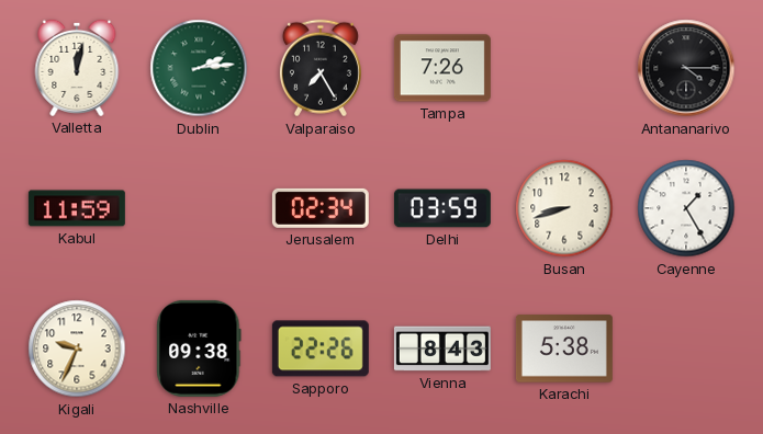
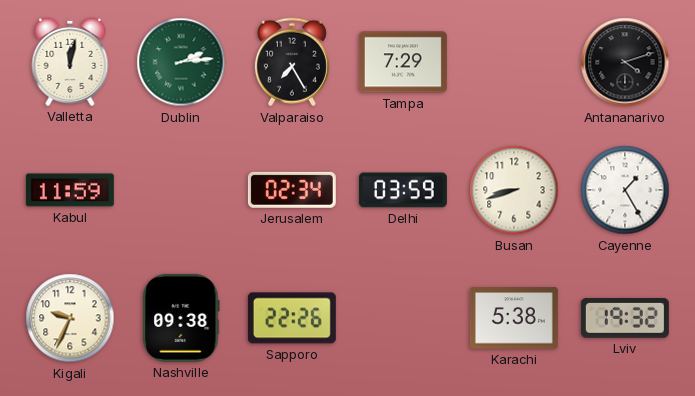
Tampa: 7:26 -> 7:29 (403, 62)
Antananarivo: 4:15 -> 4:12 (625, 62)
Vienna: 8:43 -> none (442, 349)
Lviv: none -> 19:32 (625, 319)
